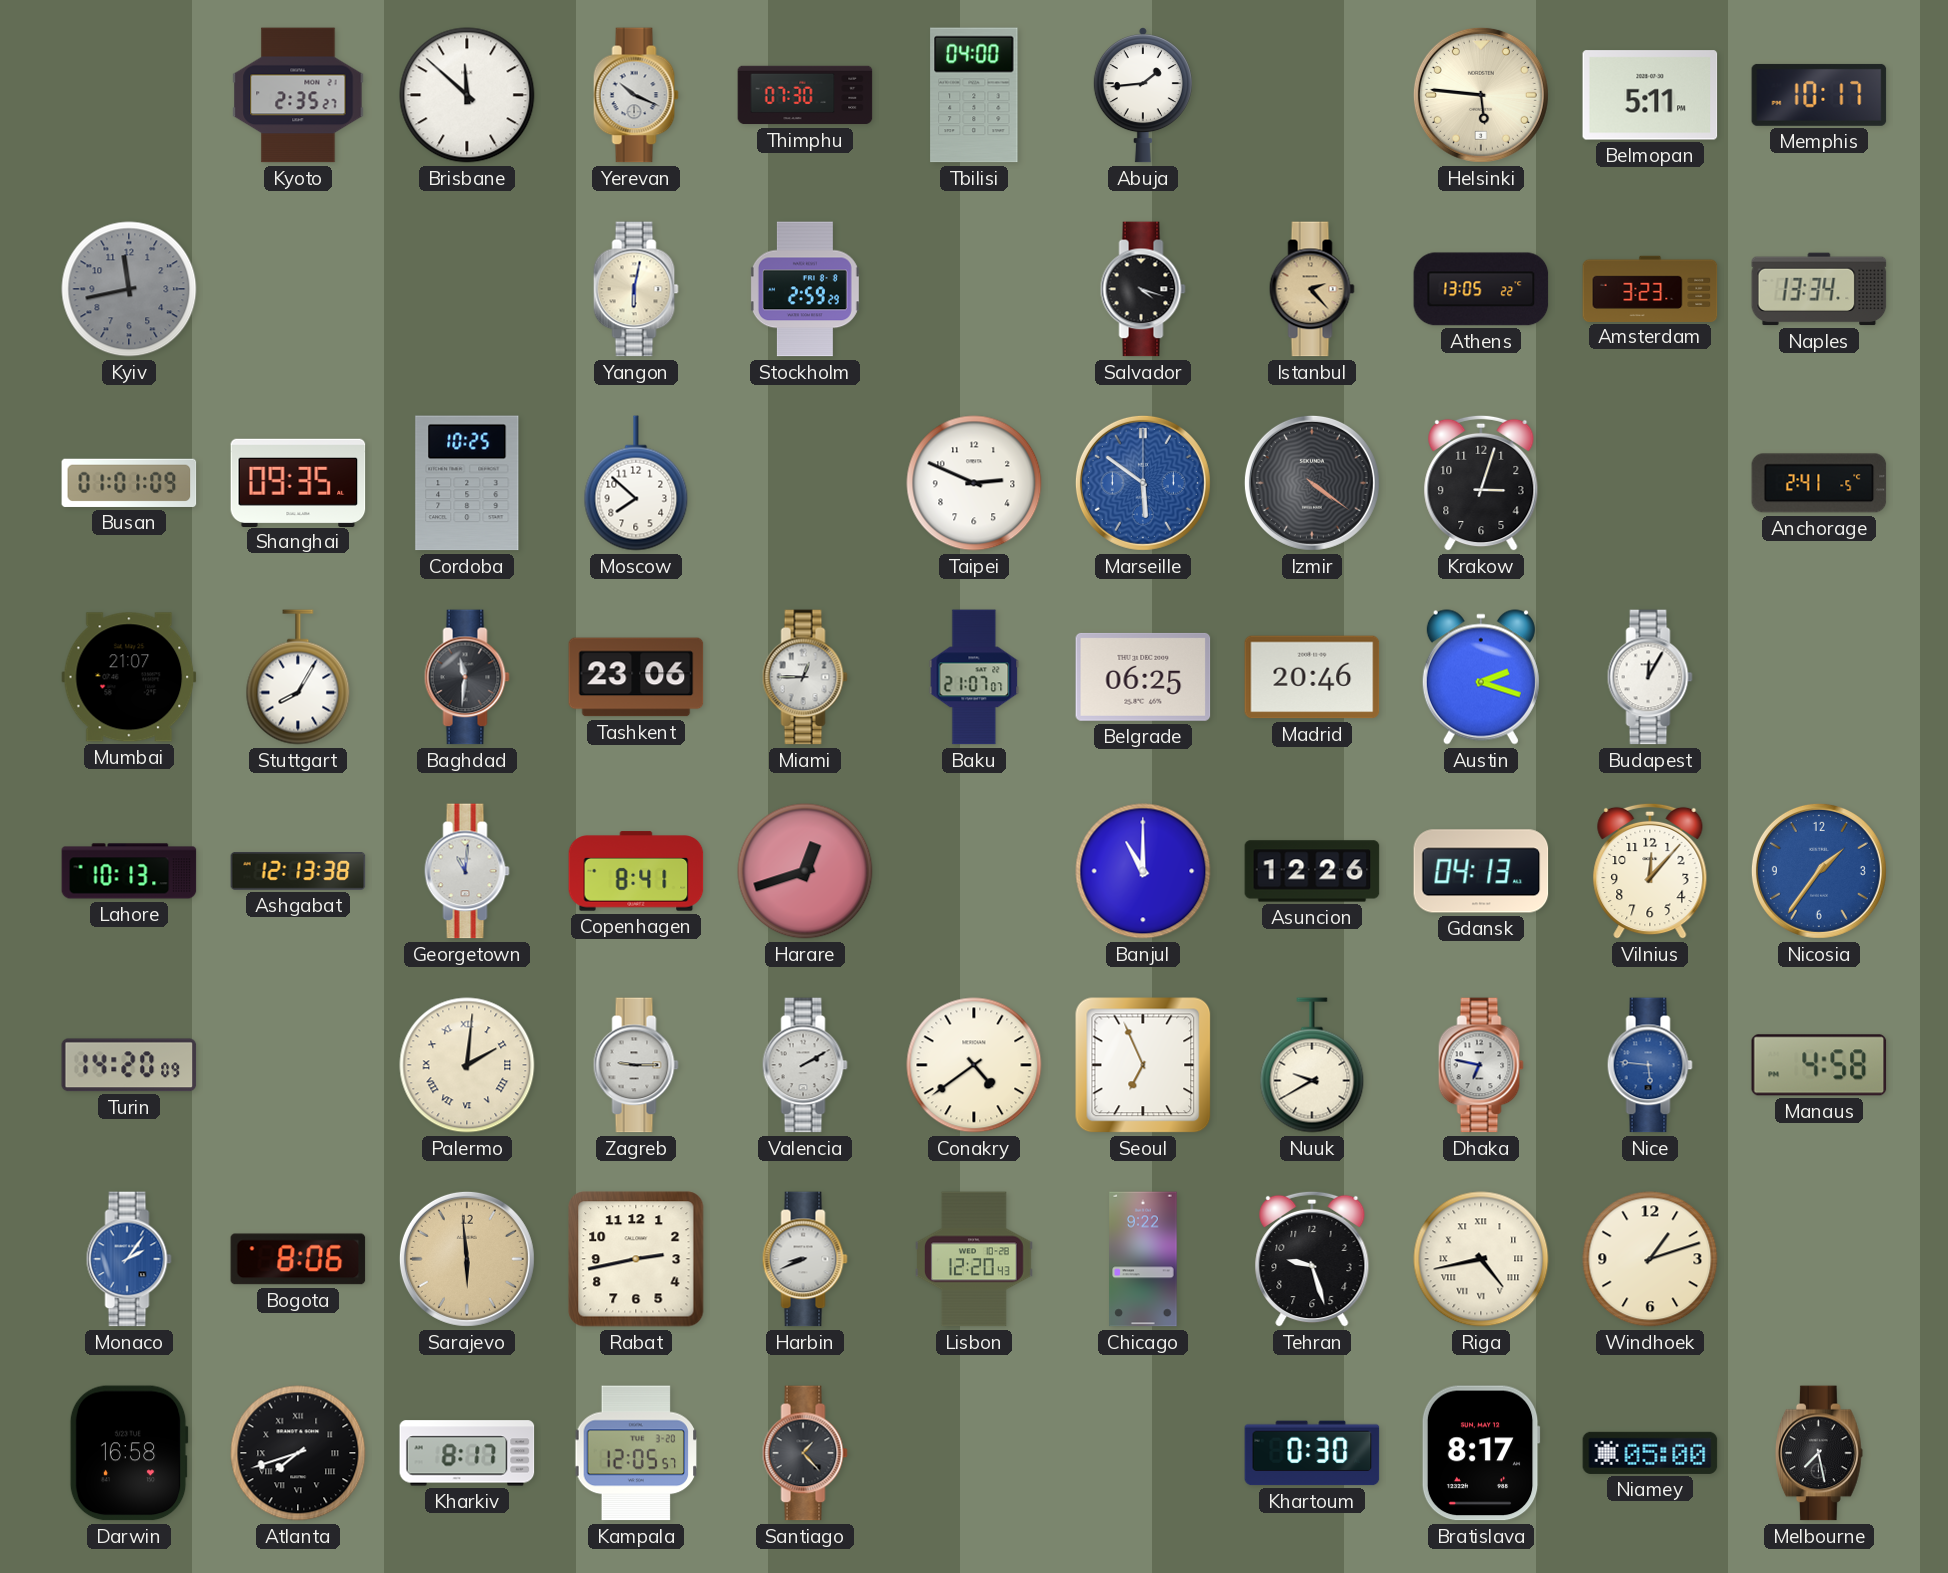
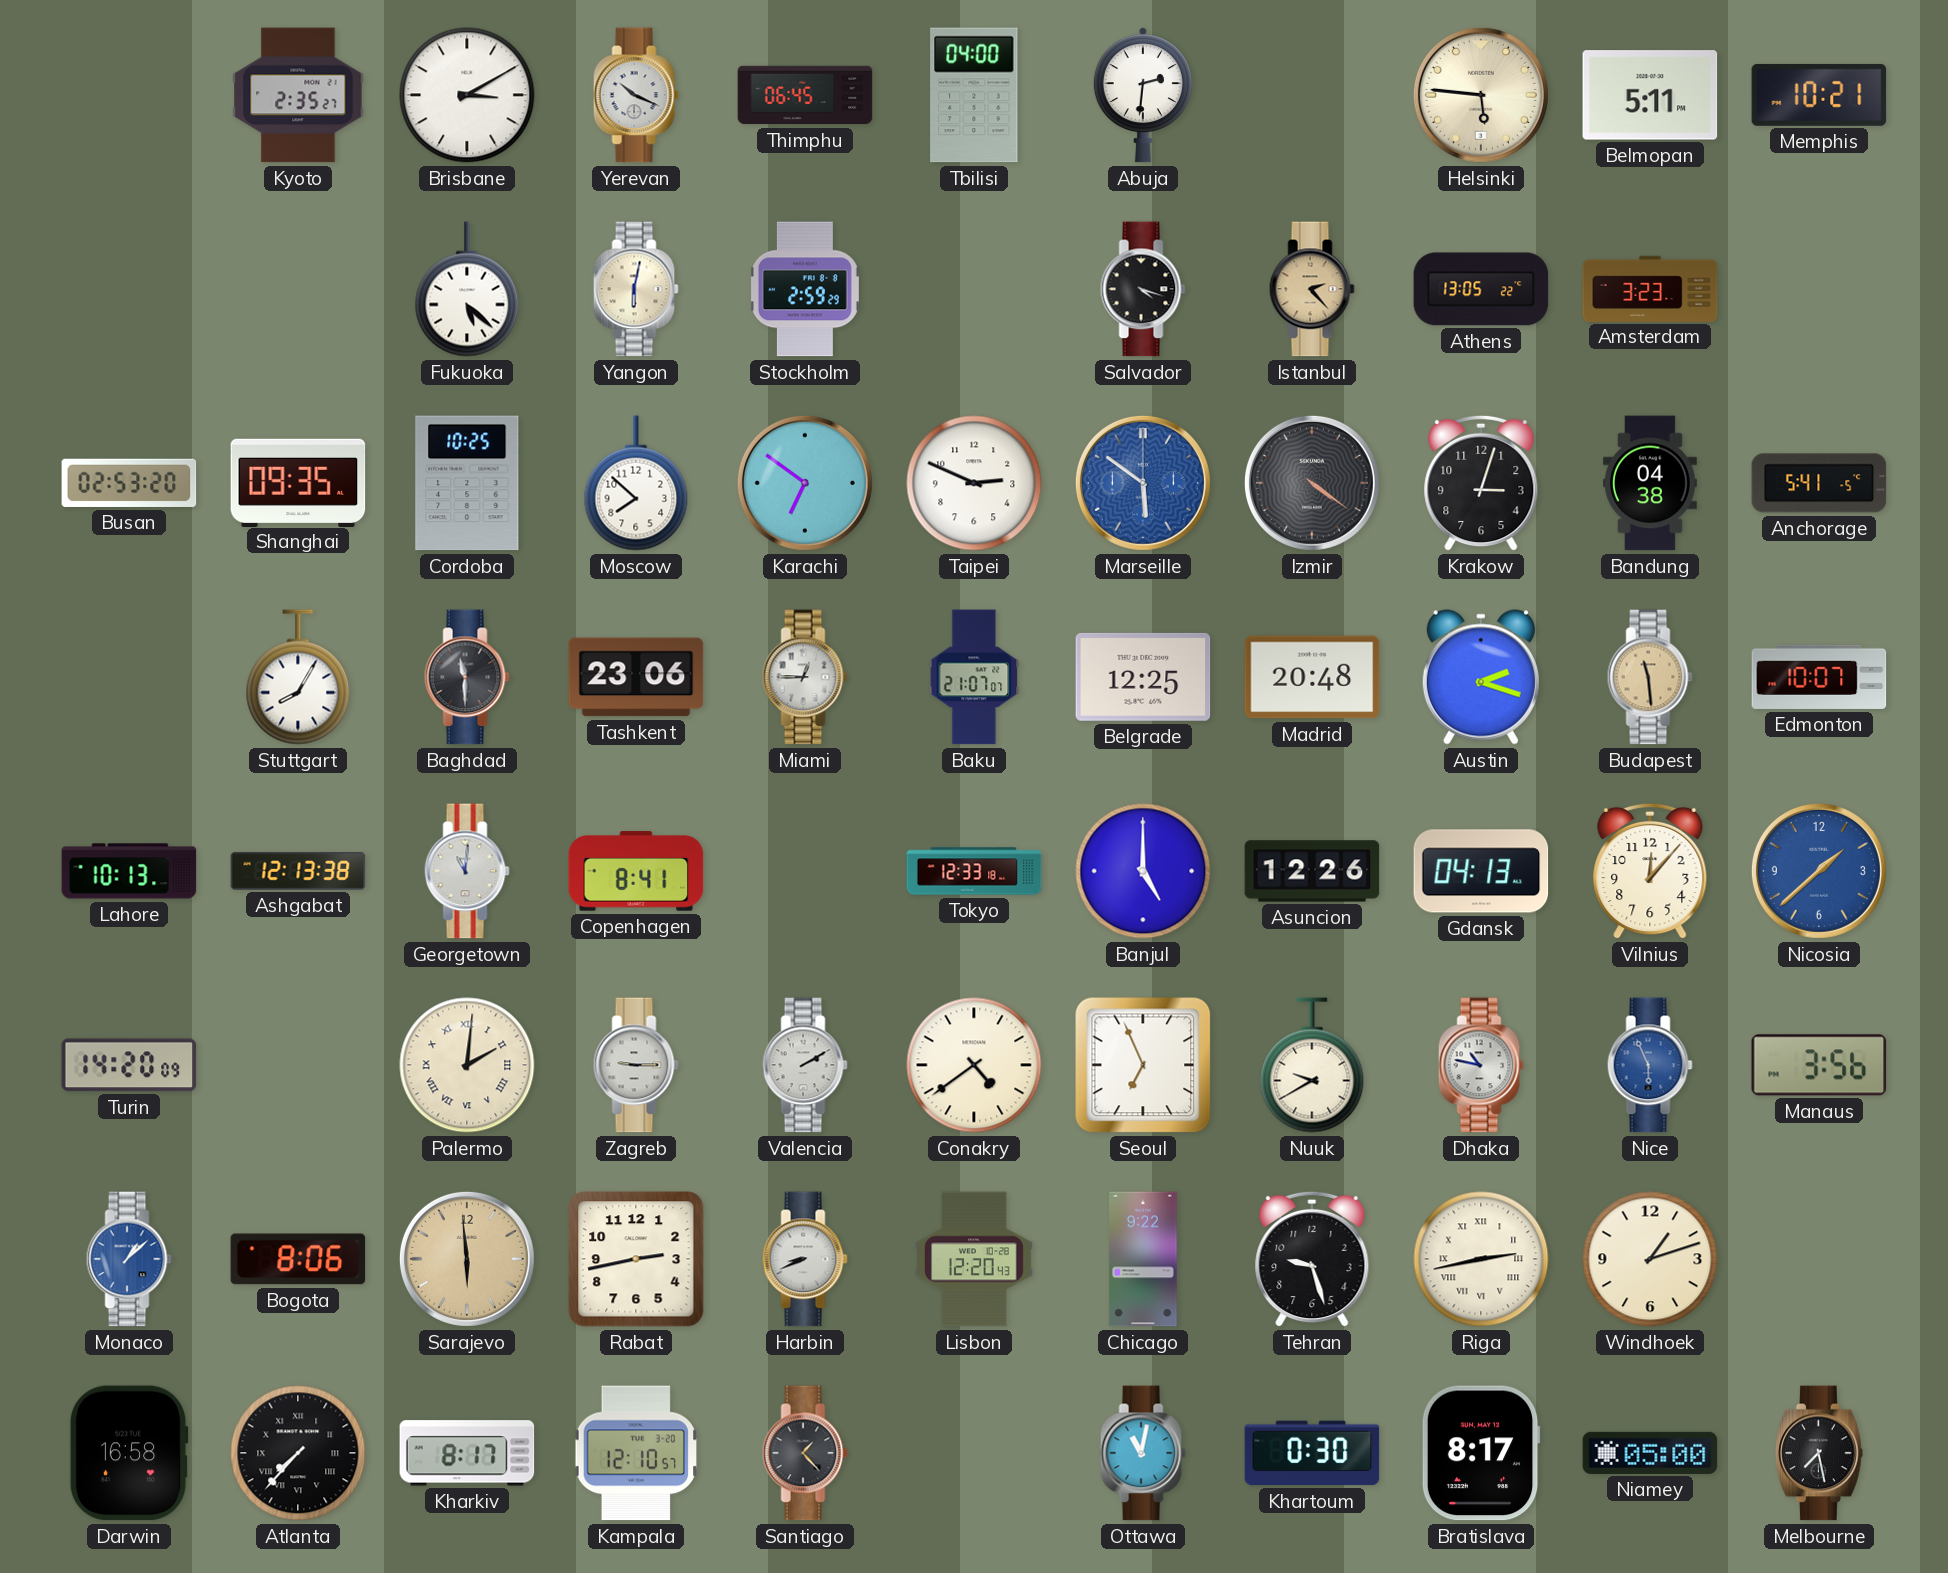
Brisbane: 11:52 -> 3:10 (467, 95)
Thimphu: 07:30 -> 06:45 (805, 95)
Abuja: 1:44 -> 2:31 (1143, 95)
Memphis: 10:17 -> 10:21 (1819, 95)
Kyiv: 11:43 -> none (129, 289)
Fukuoka: none -> 5:22 (467, 289)
Naples: 13:34 -> none (1819, 289)
Busan: 01:01 -> 02:53 (129, 483)
Karachi: none -> 6:51 (805, 483)
Bandung: none -> 04:38 (1650, 483)
Anchorage: 2:41 -> 5:41 (1819, 483)
Mumbai: 21:07 -> none (129, 677)
Baghdad: 11:31 -> 11:30 (467, 677)
Belgrade: 06:25 -> 12:25 (1143, 677)
Madrid: 20:46 -> 20:48 (1312, 677)
Budapest: 12:05 -> 11:29 (1650, 677)
Budapest dial: white -> champagne (1650, 677)
Edmonton: none -> 10:07 (1819, 677)
Harare: 12:42 -> none (805, 871)
Tokyo: none -> 12:33 (974, 871)
Banjul: 11:00 -> 5:00 (1143, 871)
Nicosia: 1:36 -> 1:38 (1819, 871)
Dhaka: 6:47 -> 10:47 (1481, 1065)
Nice: 5:46 -> 5:56 (1650, 1065)
Manaus: 4:58 -> 3:56 (1819, 1065)
Monaco: 2:06 -> 1:08 (129, 1259)
Riga: 4:43 -> 2:43 (1481, 1259)
Atlanta: 7:42 -> 7:37 (298, 1453)
Kampala: 12:05 -> 12:10 (636, 1453)
Ottawa: none -> 11:02 (1143, 1453)
